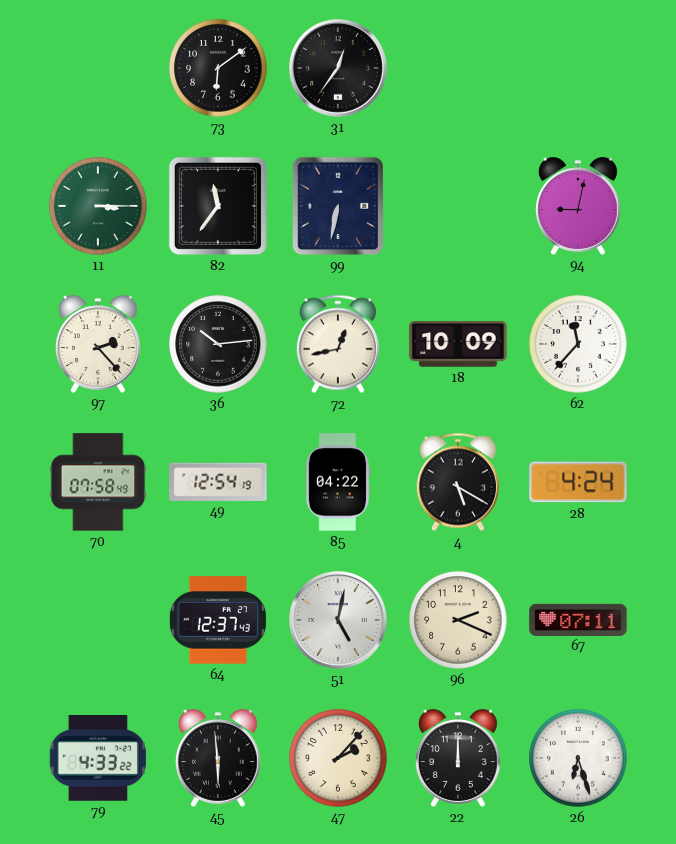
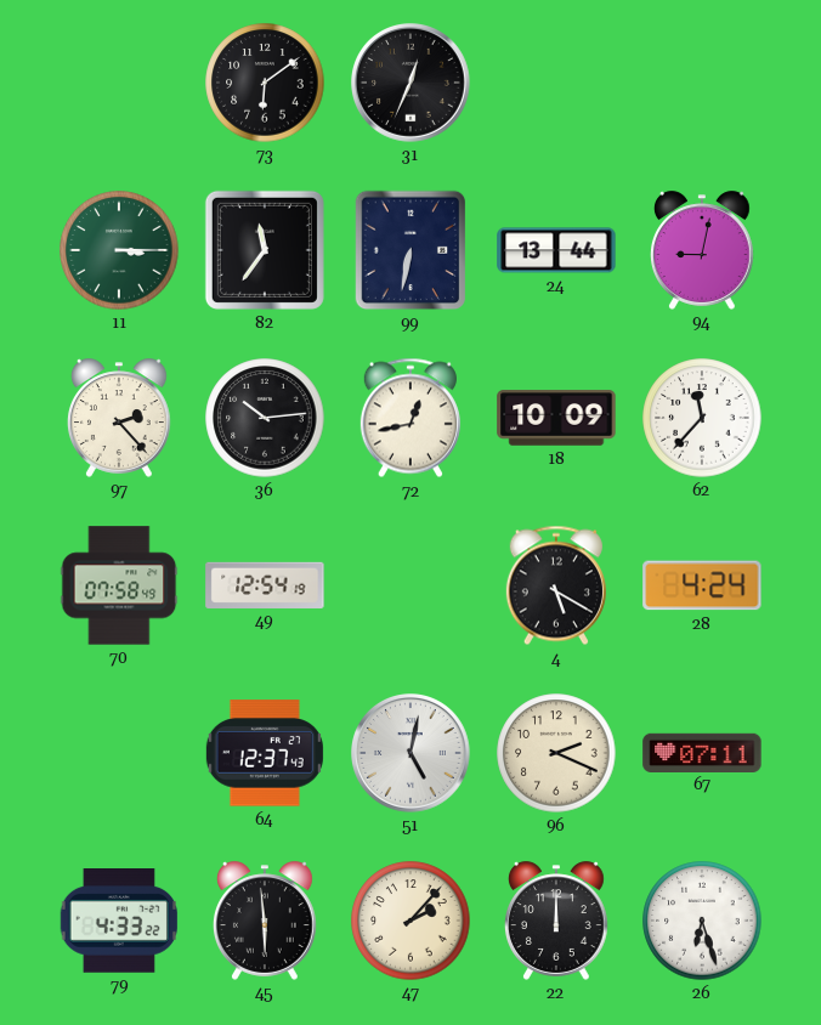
31: 12:36 -> 12:34 (412, 84)
24: none -> 13:44 (556, 250)
85: 04:22 -> none (338, 482)
